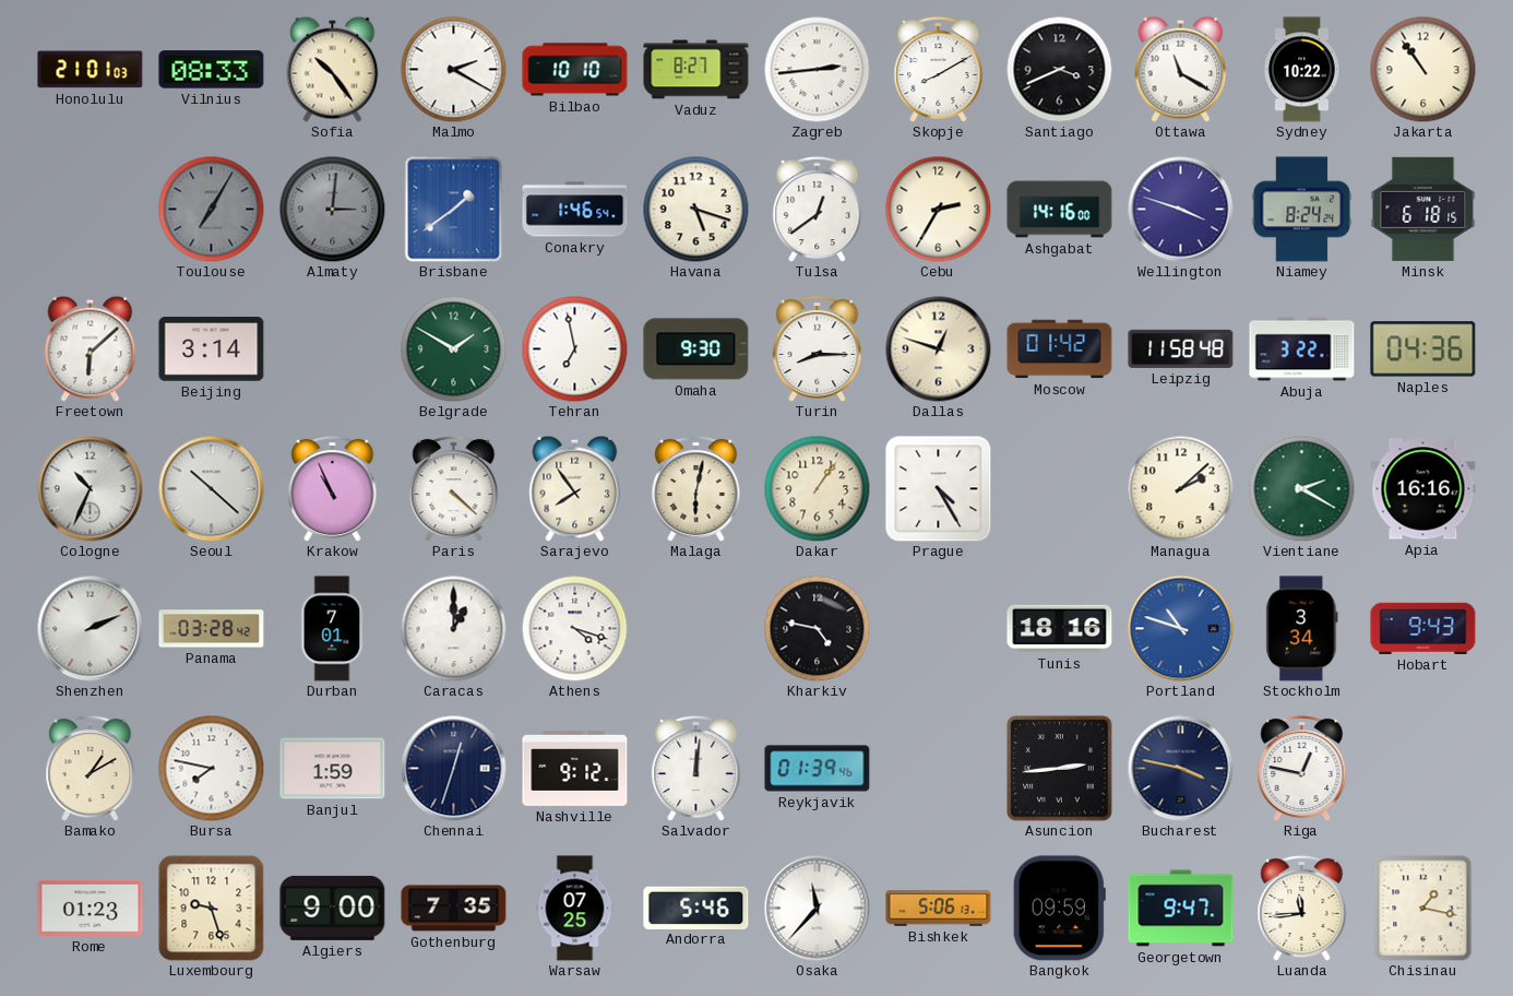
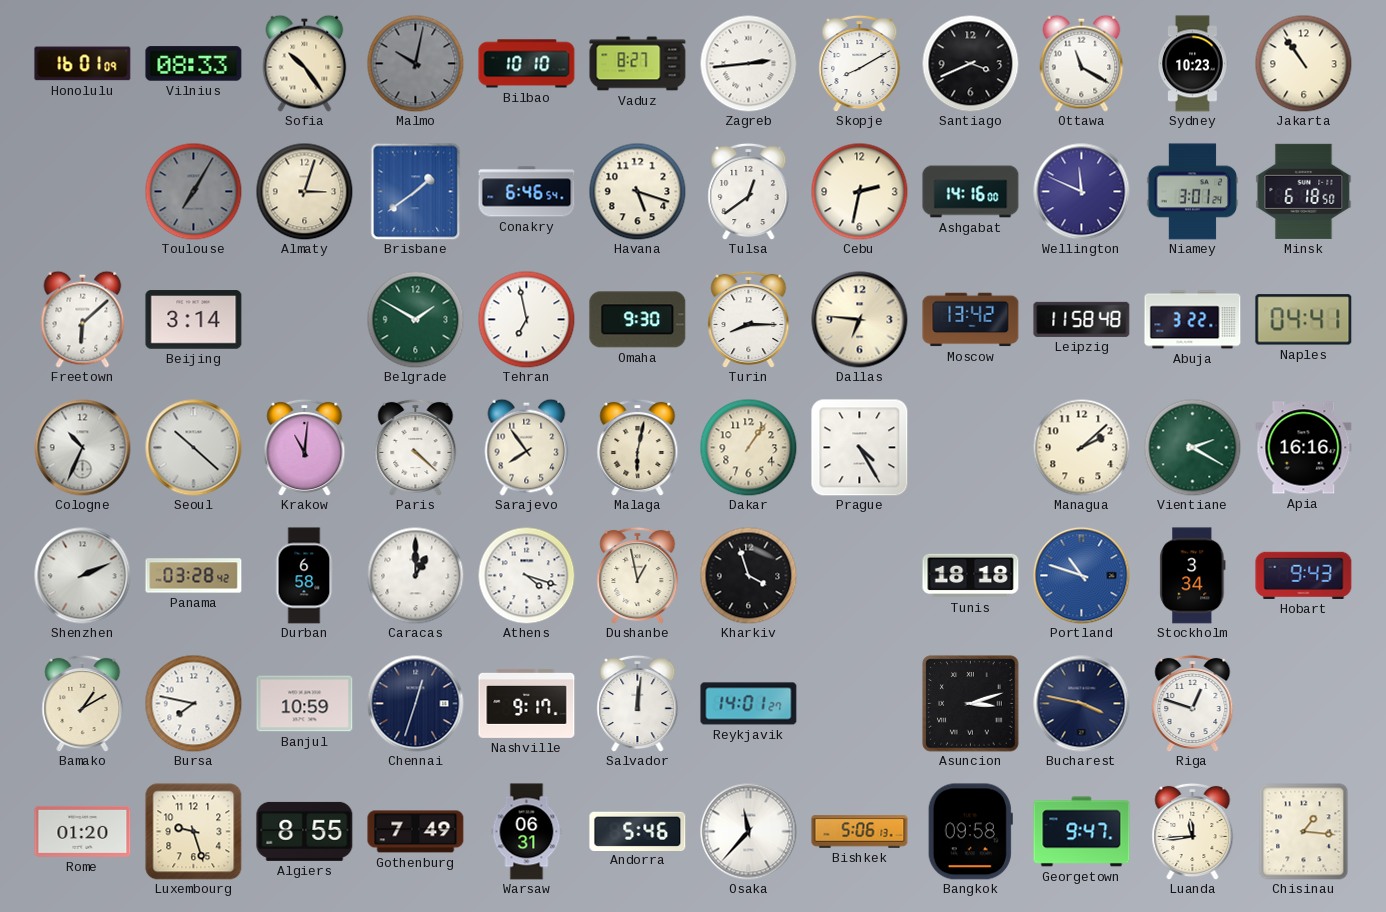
Honolulu: 21:01 -> 16:01 (83, 64)
Malmo: 2:20 -> 10:02 (415, 63)
Malmo dial: white -> grey (415, 63)
Sydney: 10:22 -> 10:23 (1193, 64)
Almaty: 3:01 -> 3:03 (304, 191)
Almaty dial: grey -> cream (304, 191)
Conakry: 1:46 -> 6:46 (527, 192)
Cebu: 2:35 -> 2:32 (859, 191)
Wellington: 3:48 -> 11:49 (1082, 192)
Niamey: 8:24 -> 3:01 (1193, 192)
Minsk: 6:18:15 -> 6:18:50 (1304, 191)
Dallas: 12:48 -> 6:46 (860, 320)
Moscow: 01:42 -> 13:42 (971, 320)
Naples: 04:36 -> 04:41 (1304, 320)
Krakow: 10:56 -> 11:01 (305, 447)
Durban: 7:01 -> 6:58 (304, 576)
Dushanbe: none -> 12:58 (638, 575)
Kharkiv: 4:47 -> 3:57 (748, 575)
Tunis: 18:16 -> 18:18 (971, 576)
Banjul: 1:59 -> 10:59 (305, 704)
Nashville: 9:12 -> 9:17 (527, 703)
Reykjavik: 01:39 -> 14:01 (749, 704)
Asuncion: 2:44 -> 3:12 (971, 704)
Riga: 12:47 -> 12:48 (1193, 703)
Rome: 01:23 -> 01:20 (83, 831)
Algiers: 9:00 -> 8:55 (305, 831)
Gothenburg: 7:35 -> 7:49 (416, 832)
Warsaw: 07:25 -> 06:31 (527, 832)
Bangkok: 09:59 -> 09:58 (970, 832)
Chisinau: 1:17 -> 1:16 (1304, 832)
